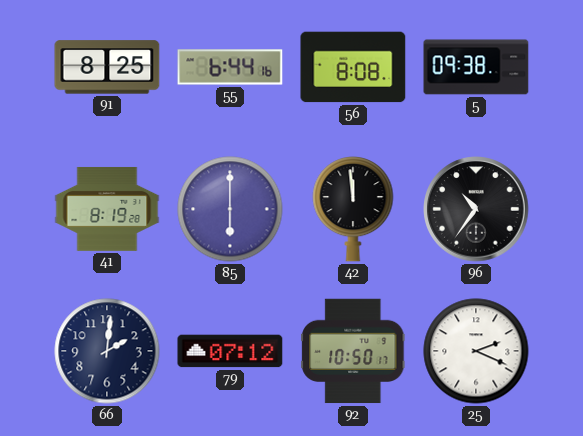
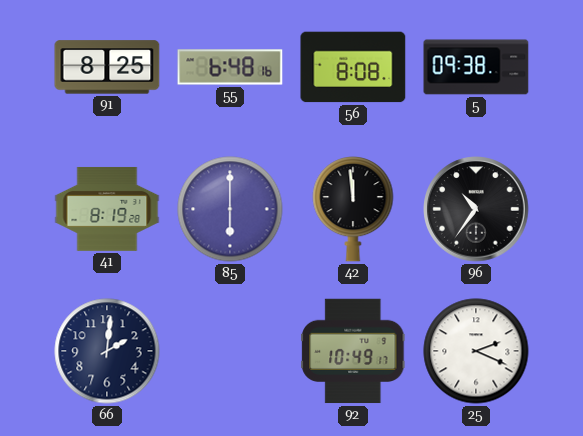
55: 6:44 -> 6:48 (230, 67)
79: 07:12 -> none (230, 351)
92: 10:50 -> 10:49 (353, 351)
